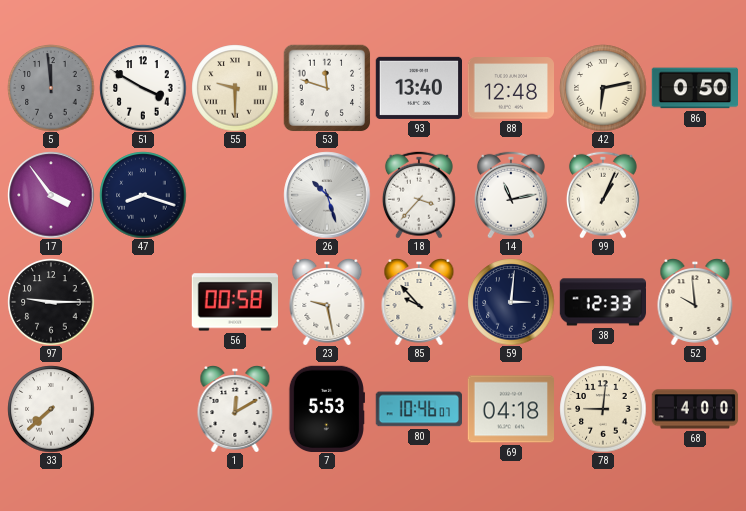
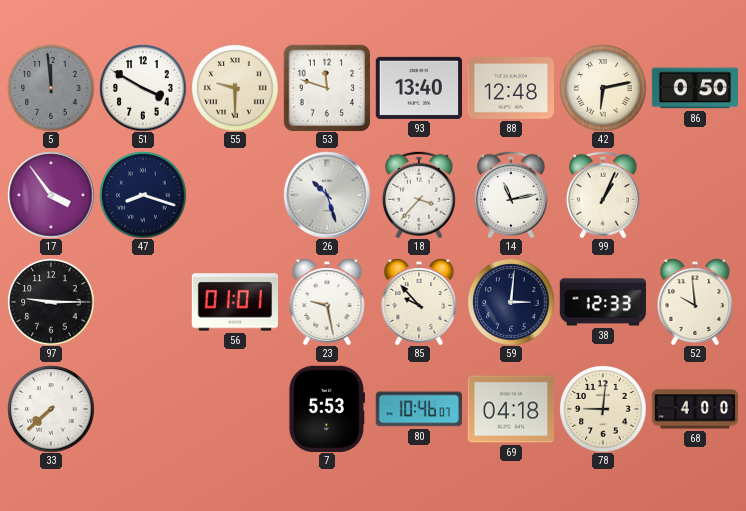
56: 00:58 -> 01:01 (234, 302)
1: 12:10 -> none (235, 409)
